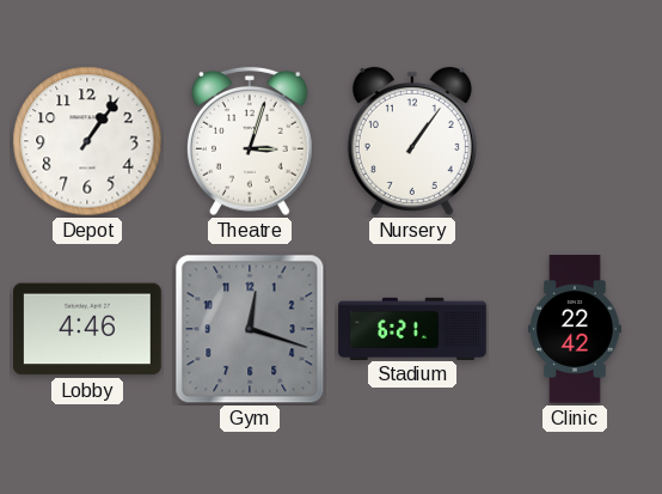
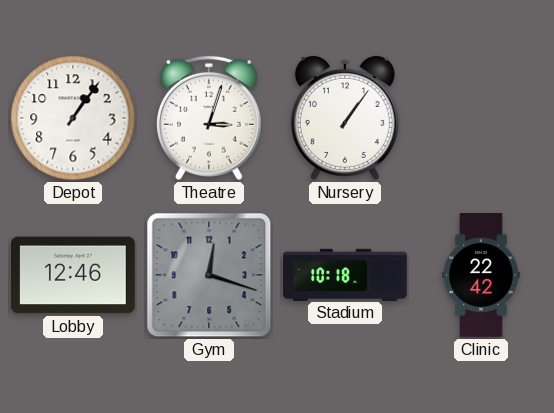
Lobby: 4:46 -> 12:46 (74, 275)
Stadium: 6:21 -> 10:18 (345, 274)
